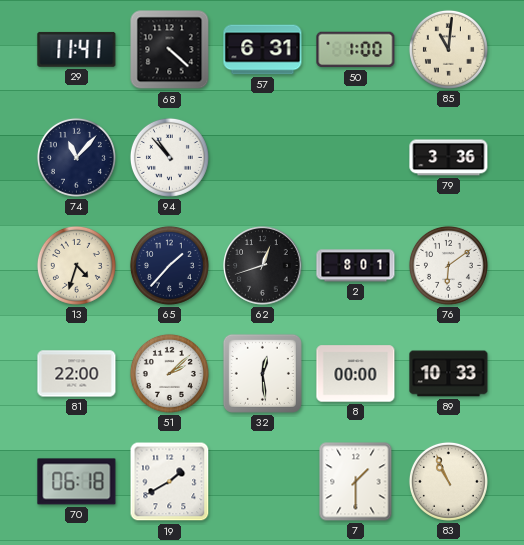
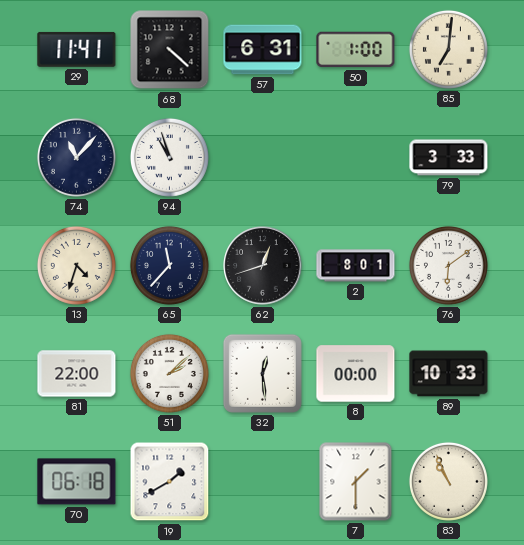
85: 11:01 -> 7:01 (448, 49)
94: 10:53 -> 10:57 (169, 157)
79: 3:36 -> 3:33 (449, 158)
65: 1:37 -> 11:37 (169, 265)
